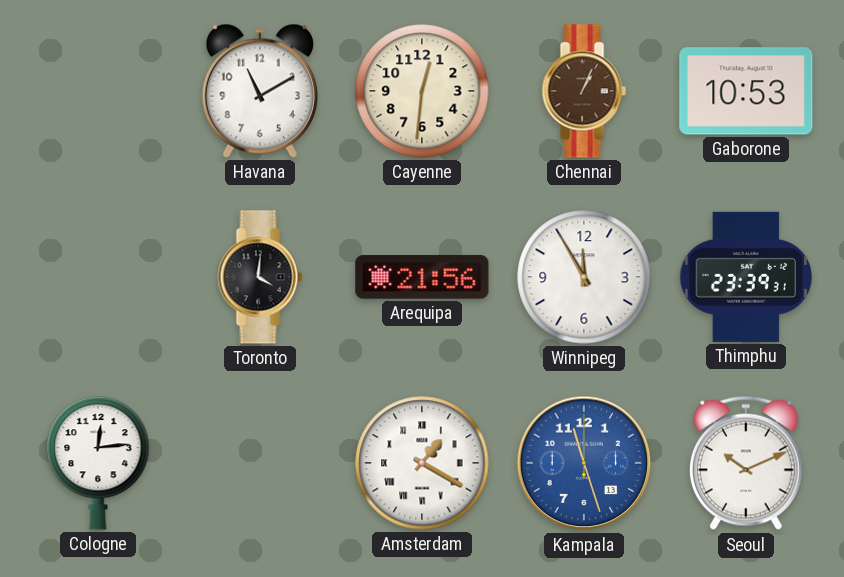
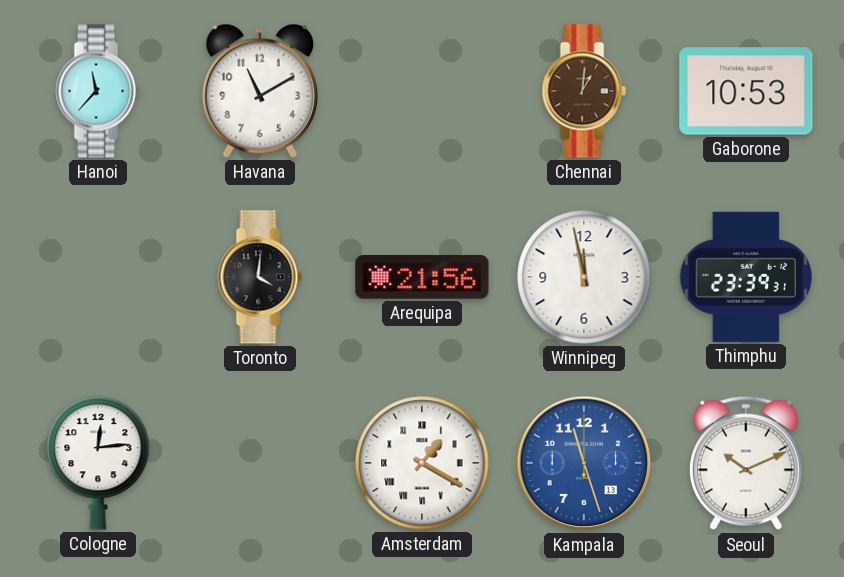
Hanoi: none -> 11:37 (98, 91)
Cayenne: 12:31 -> none (422, 91)
Chennai: 1:04 -> 1:01 (584, 91)
Winnipeg: 11:55 -> 11:58 (584, 277)
